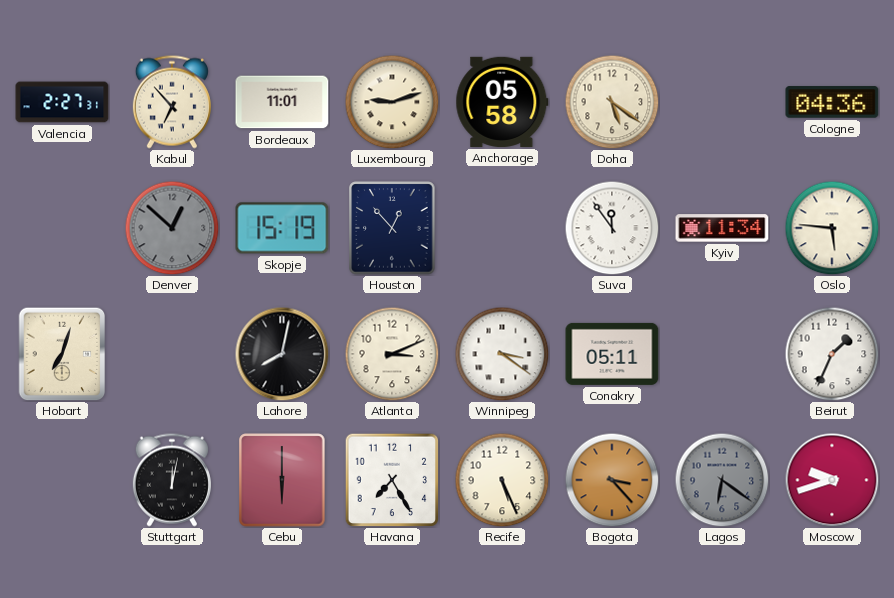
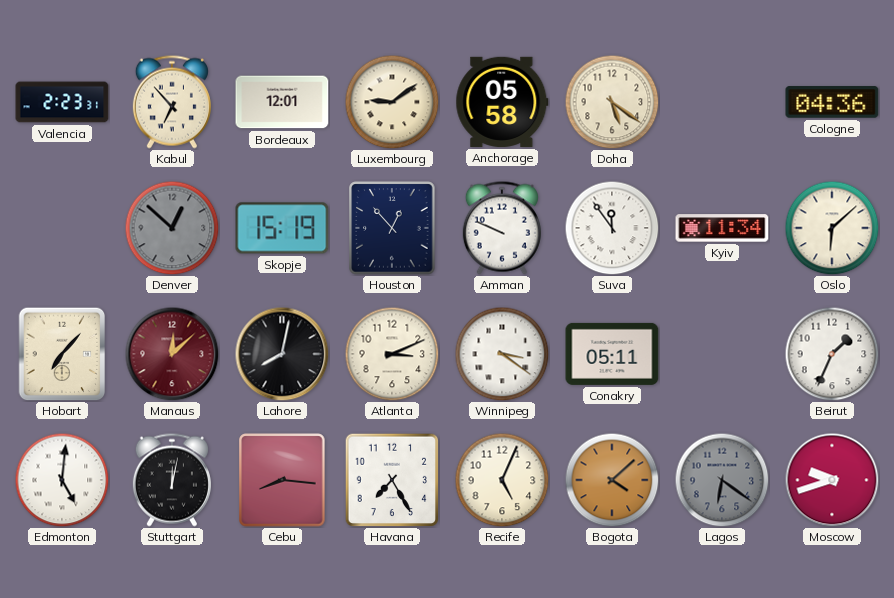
Valencia: 2:27 -> 2:23 (62, 102)
Bordeaux: 11:01 -> 12:01 (282, 102)
Luxembourg: 9:12 -> 9:09 (392, 102)
Amman: none -> 9:49 (502, 228)
Oslo: 5:46 -> 6:08 (832, 228)
Hobart: 7:03 -> 7:07 (62, 354)
Manaus: none -> 12:08 (172, 354)
Edmonton: none -> 5:01 (62, 480)
Cebu: 6:00 -> 8:16 (282, 480)
Recife: 5:26 -> 5:04 (502, 480)
Bogota: 3:23 -> 4:08 (612, 480)
